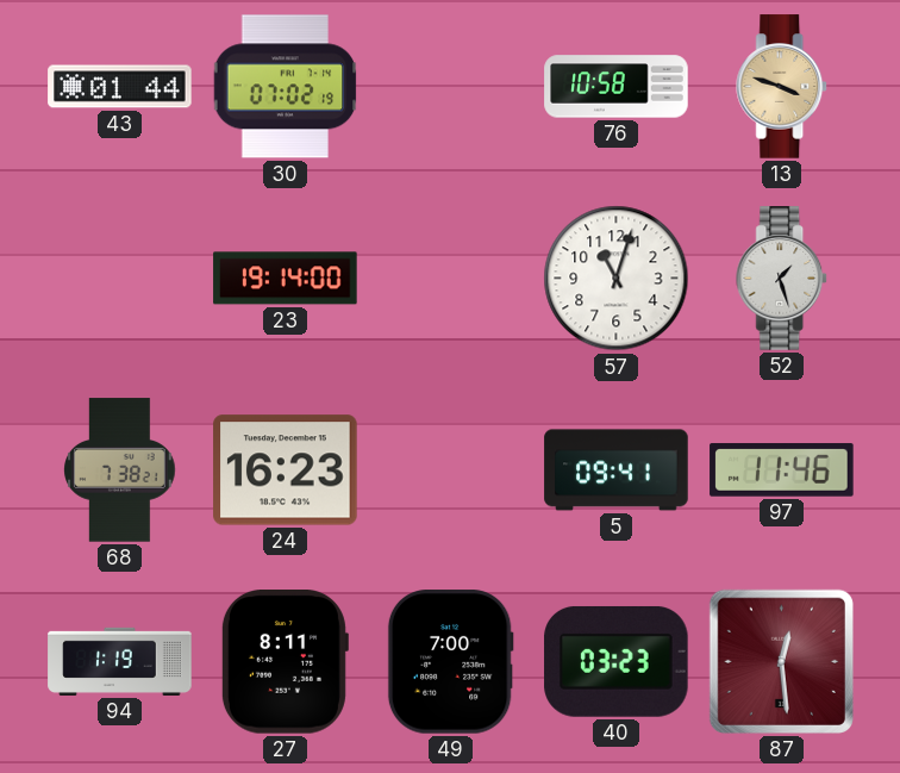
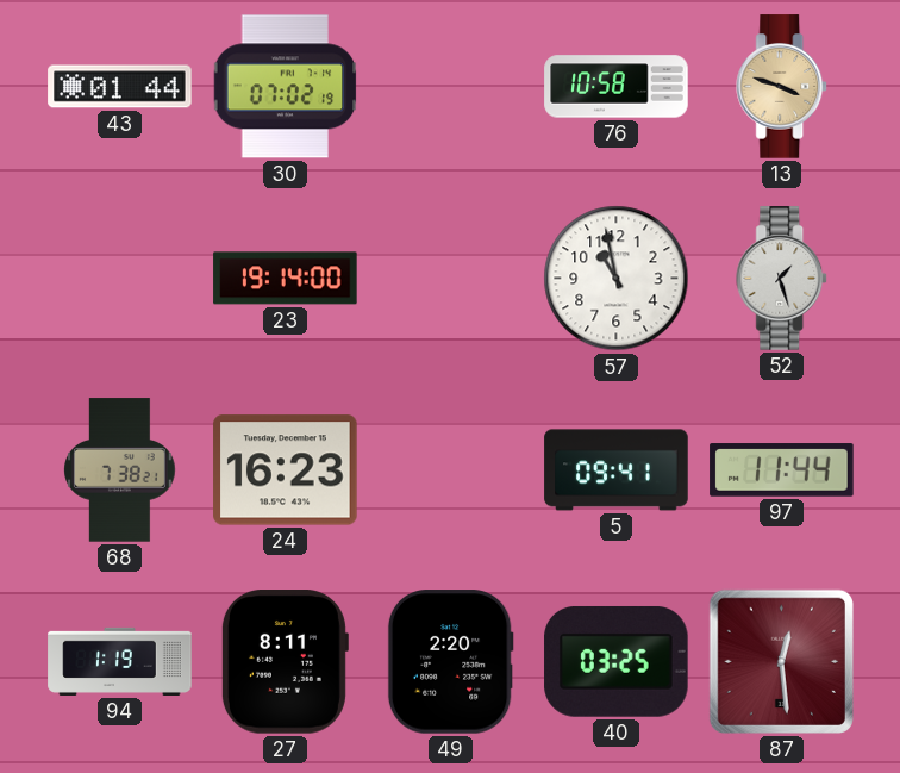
57: 11:03 -> 10:58 (617, 279)
97: 11:46 -> 11:44 (782, 470)
49: 7:00 -> 2:20 (450, 662)
40: 03:23 -> 03:25 (617, 661)
